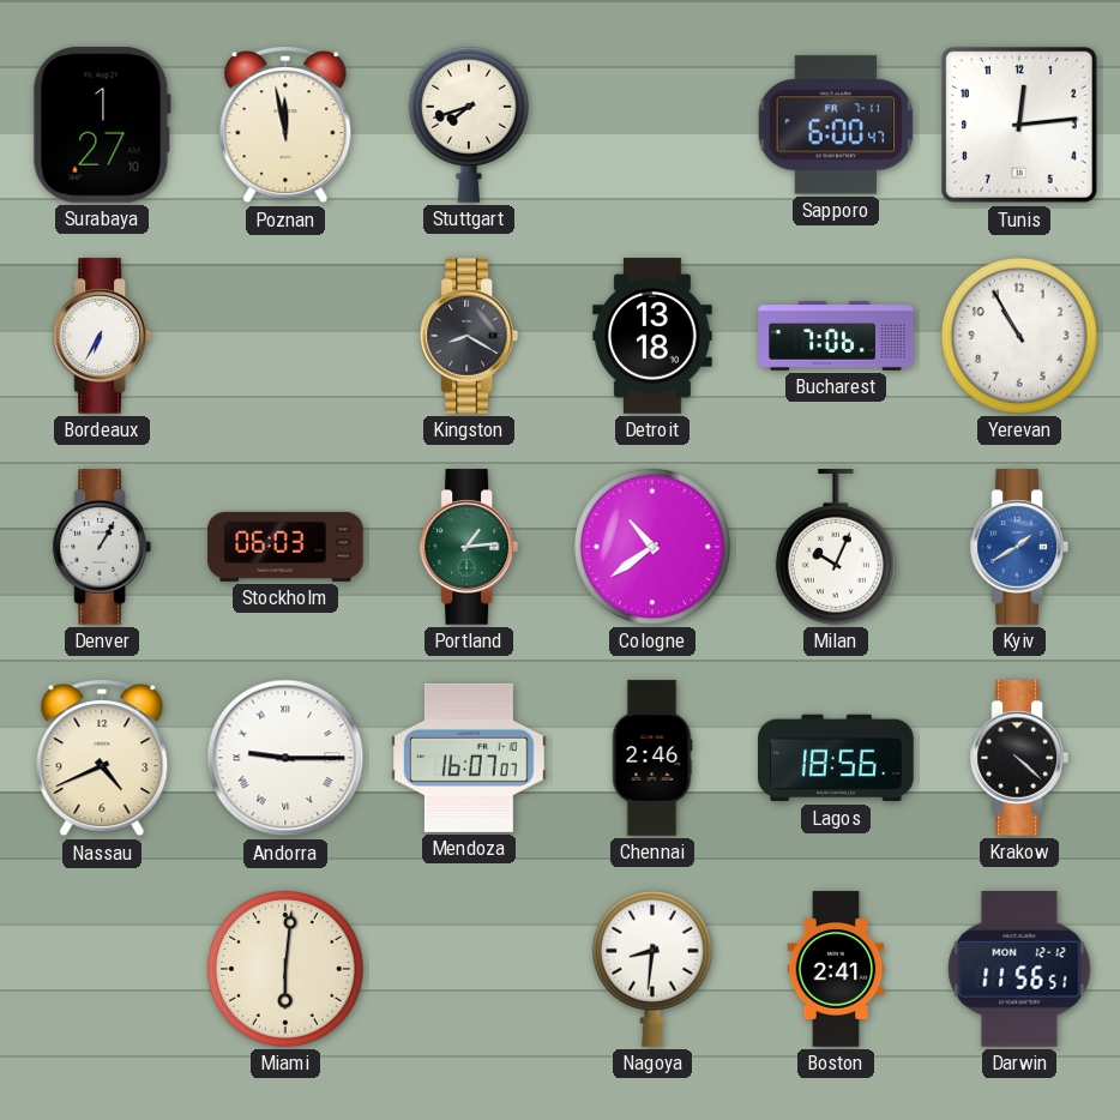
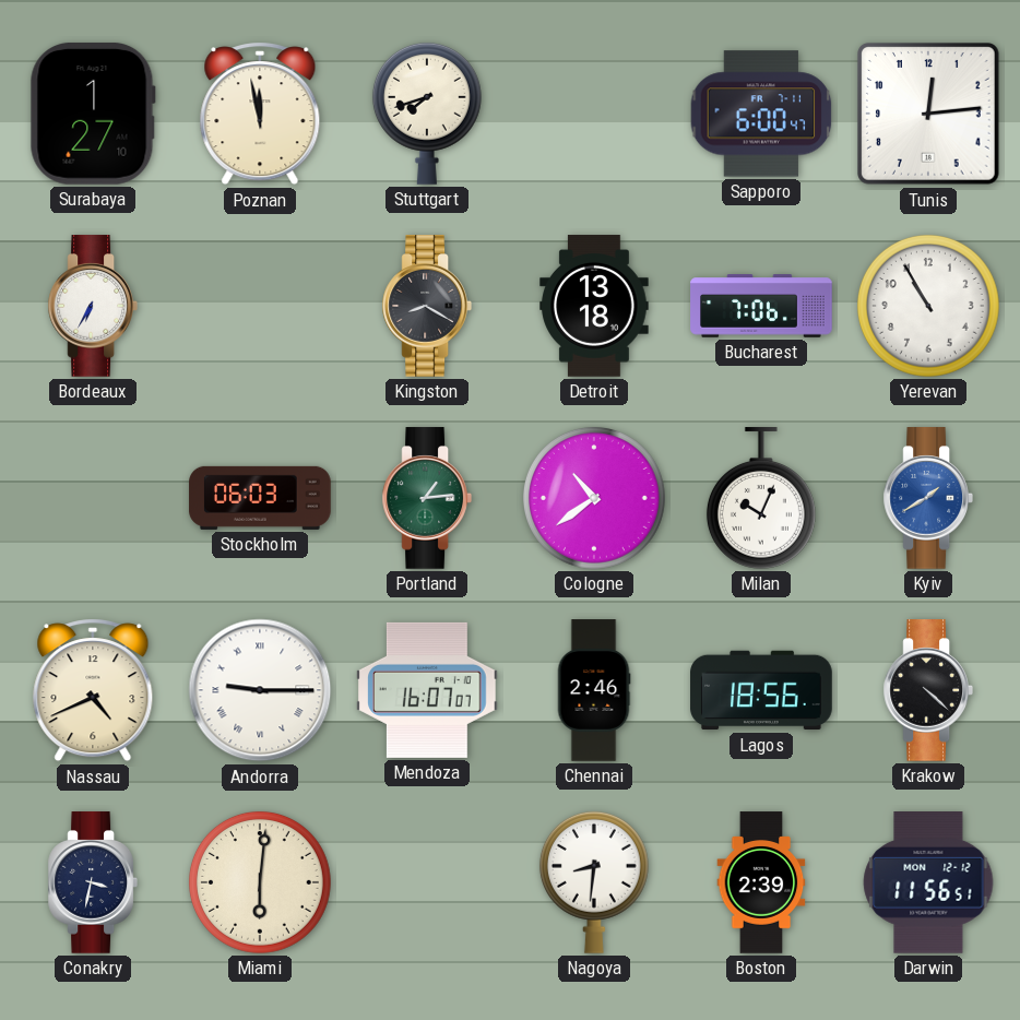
Denver: 1:05 -> none (101, 547)
Conakry: none -> 3:32 (92, 882)
Boston: 2:41 -> 2:39 (761, 882)
